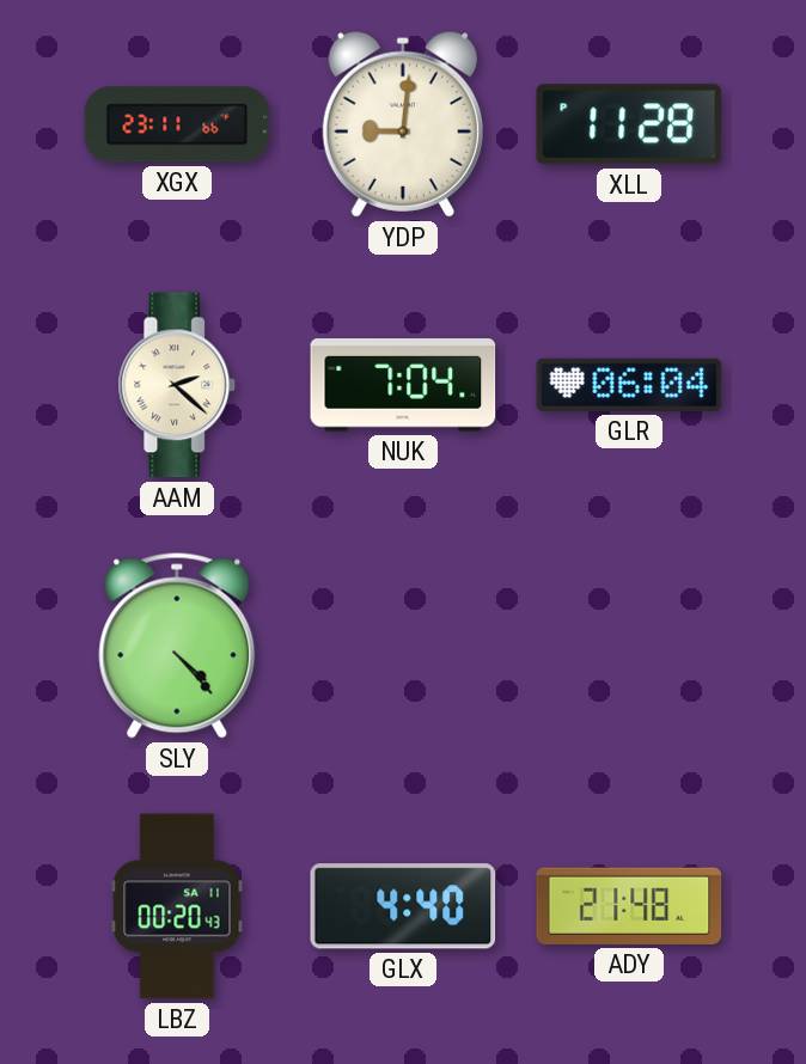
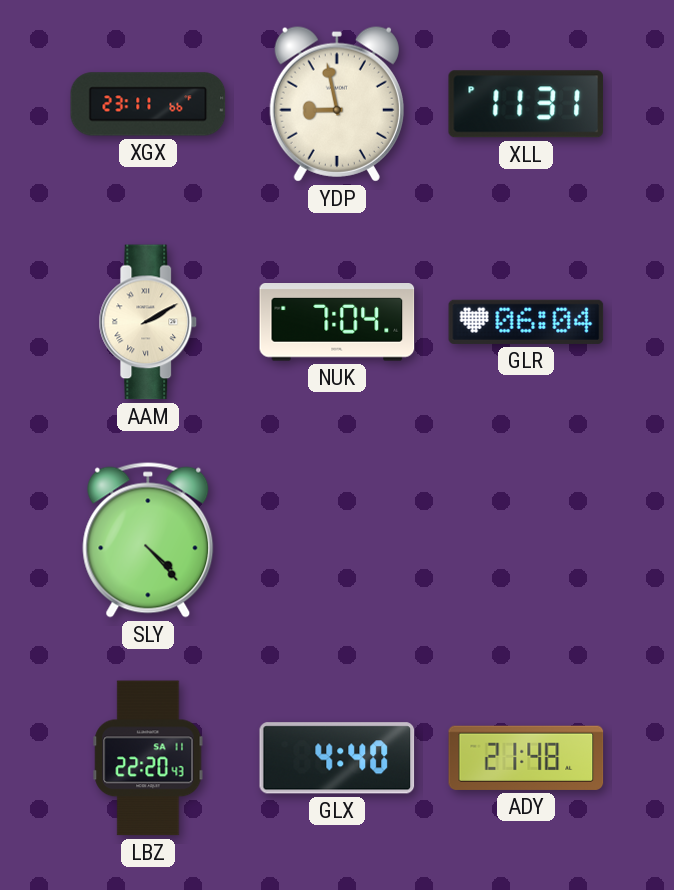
YDP: 9:01 -> 8:58 (337, 104)
XLL: 11:28 -> 11:31 (526, 104)
AAM: 2:22 -> 2:10 (148, 322)
LBZ: 00:20 -> 22:20 (148, 758)
